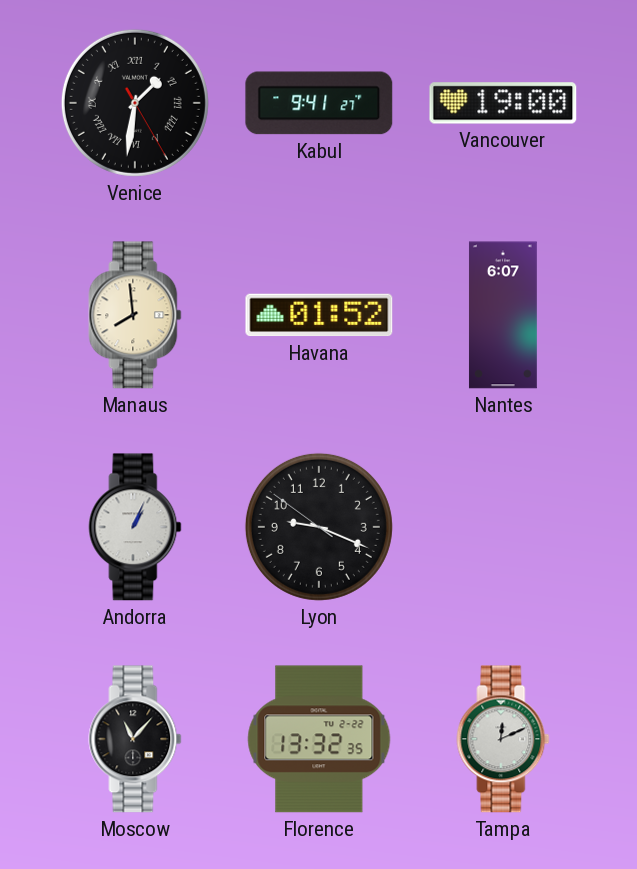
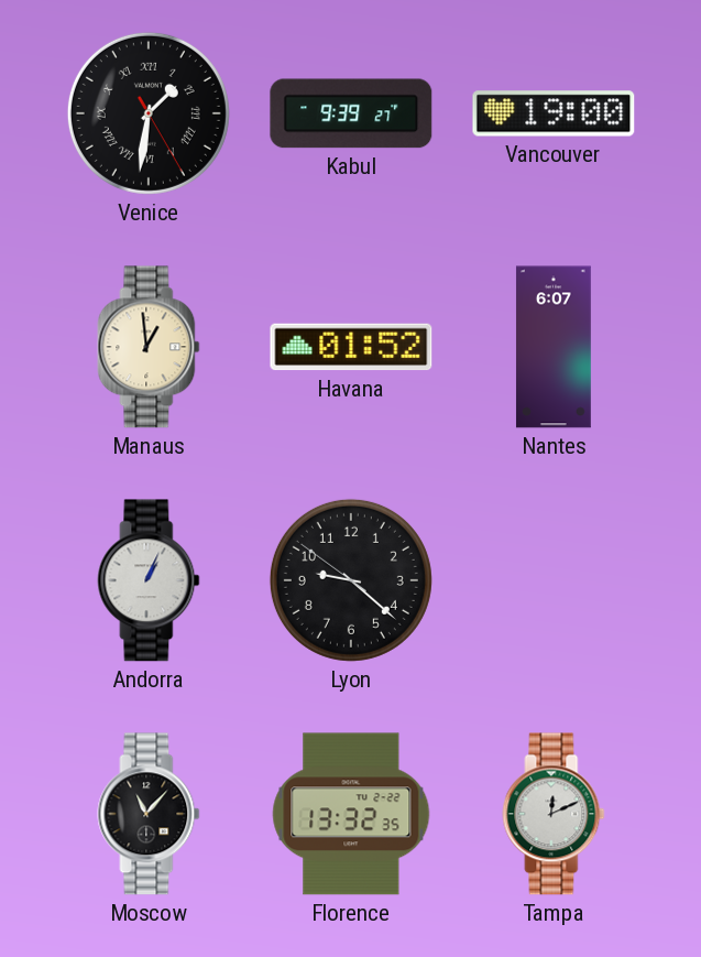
Kabul: 9:41 -> 9:39 (351, 113)
Manaus: 7:59 -> 12:59 (149, 347)
Lyon: 9:18 -> 9:21 (351, 580)
